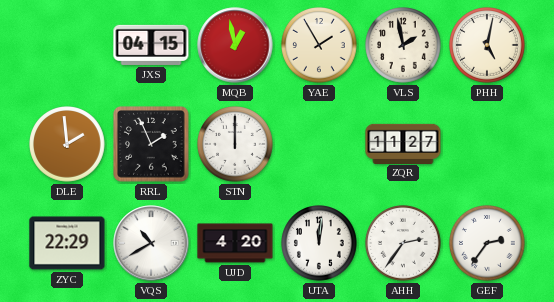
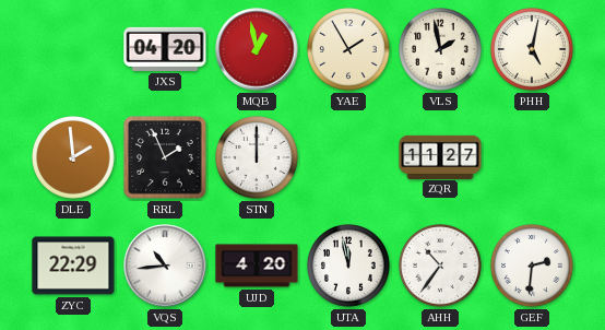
JXS: 04:15 -> 04:20 (165, 49)
VQS: 10:40 -> 10:44 (165, 266)
UTA: 12:01 -> 11:58 (349, 267)
AHH: 2:36 -> 10:36 (441, 267)
GEF: 2:36 -> 2:31 (533, 267)
